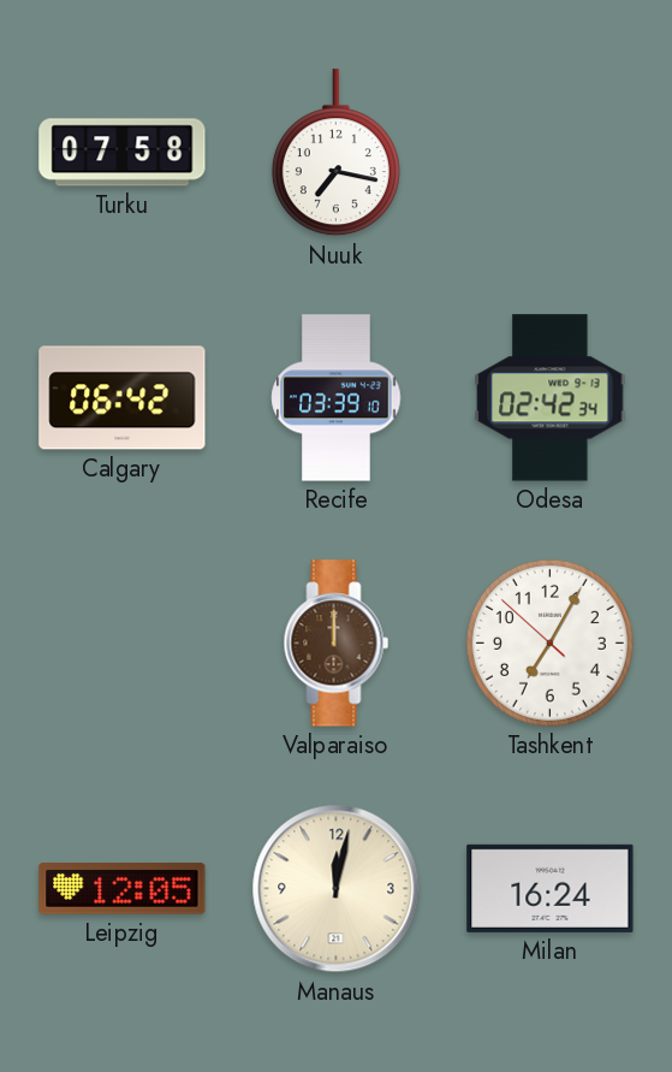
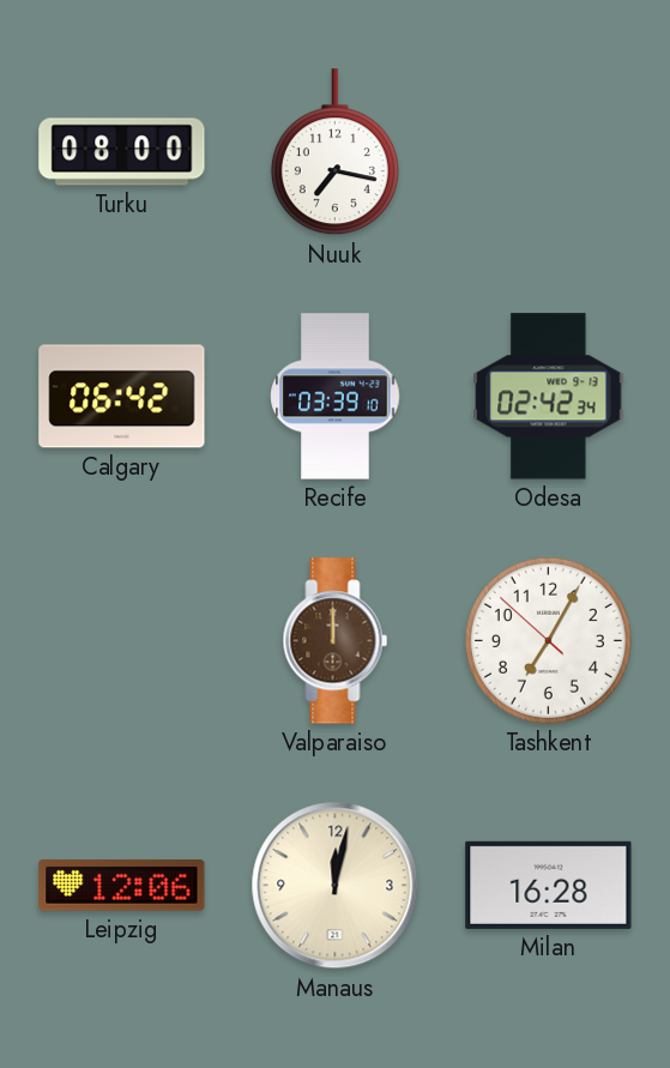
Turku: 07:58 -> 08:00 (122, 152)
Leipzig: 12:05 -> 12:06 (122, 886)
Milan: 16:24 -> 16:28 (549, 885)
